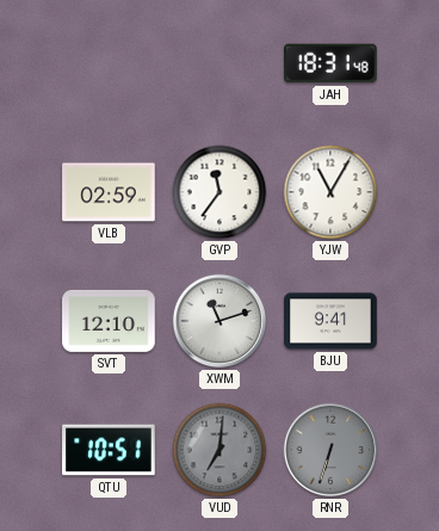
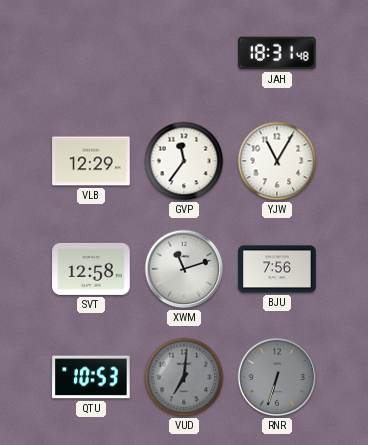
VLB: 02:59 -> 12:29 (91, 161)
SVT: 12:10 -> 12:58 (91, 269)
BJU: 9:41 -> 7:56 (277, 269)
QTU: 10:51 -> 10:53 (91, 377)
